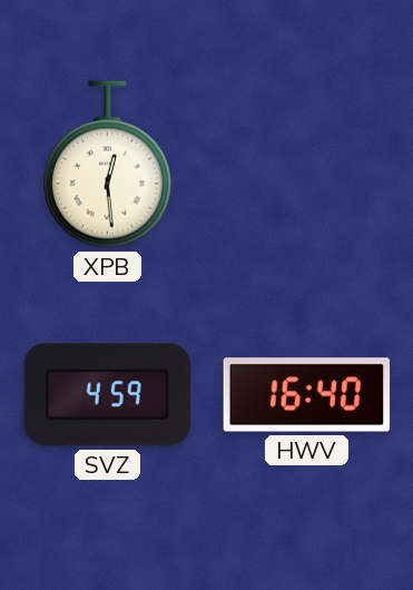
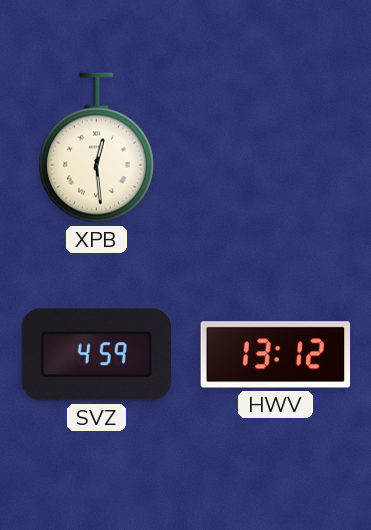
HWV: 16:40 -> 13:12 (276, 355)
